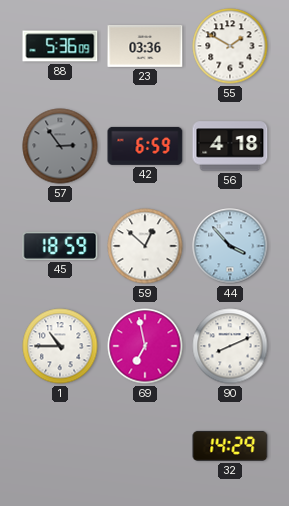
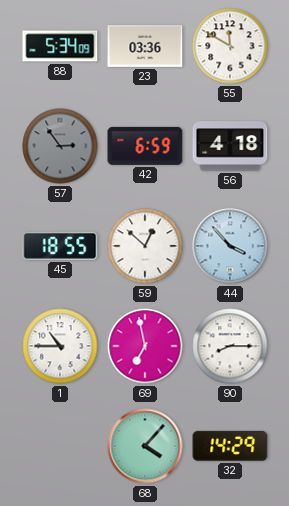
88: 5:36 -> 5:34 (60, 46)
55: 1:50 -> 11:50 (230, 46)
45: 18:59 -> 18:55 (60, 246)
90: 8:11 -> 8:15 (230, 346)
68: none -> 4:07 (145, 446)
